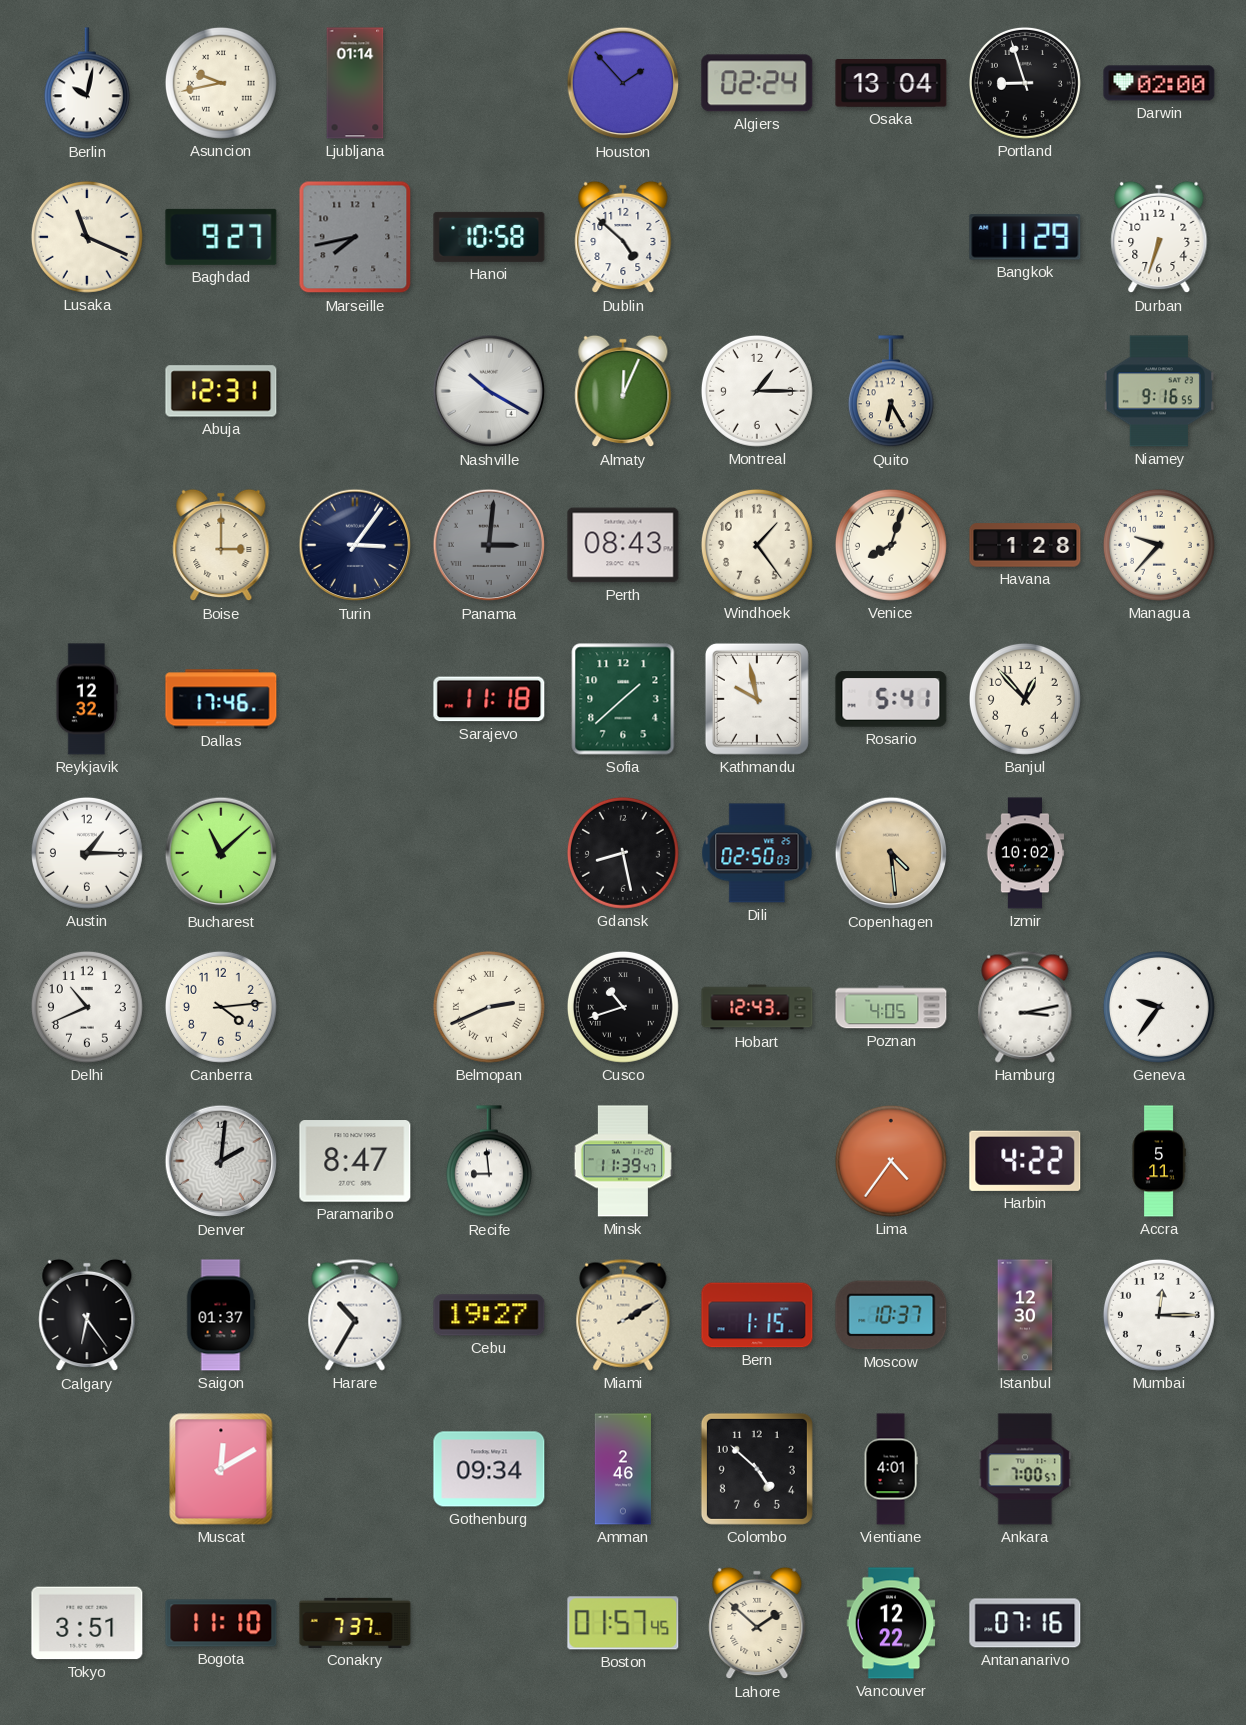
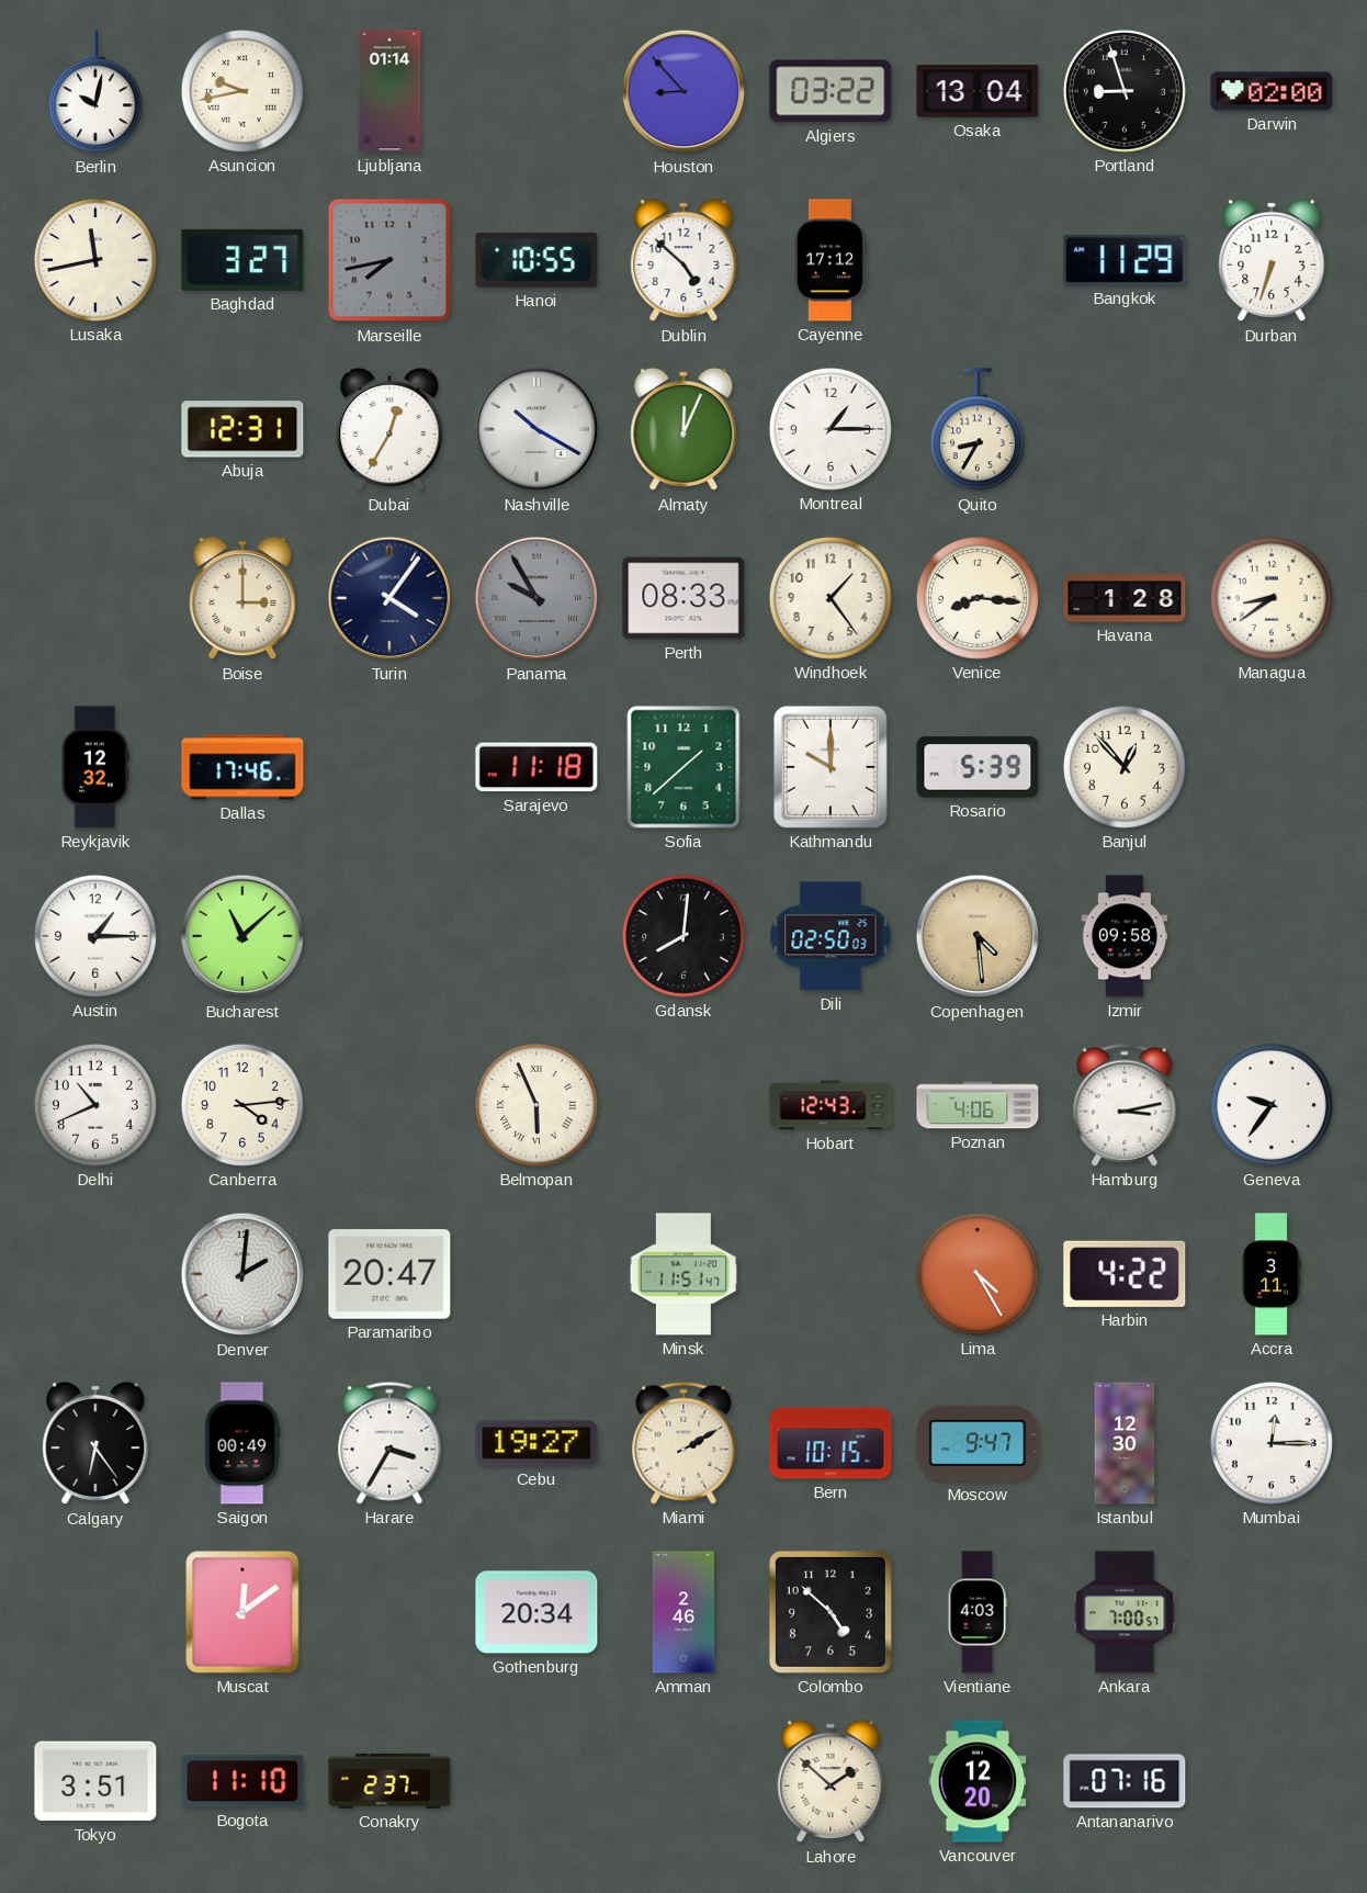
Houston: 1:53 -> 8:53 (683, 91)
Algiers: 02:24 -> 03:22 (831, 91)
Lusaka: 11:19 -> 11:43 (95, 260)
Baghdad: 9:27 -> 3:27 (242, 260)
Hanoi: 10:58 -> 10:55 (536, 260)
Cayenne: none -> 17:12 (831, 260)
Dubai: none -> 12:35 (389, 429)
Quito: 6:25 -> 8:35 (978, 430)
Niamey: 9:16 -> none (1159, 391)
Turin: 3:06 -> 4:06 (389, 598)
Panama: 3:01 -> 9:55 (536, 598)
Perth: 08:43 -> 08:33 (683, 598)
Venice: 8:03 -> 8:16 (978, 598)
Managua: 9:37 -> 8:39 (1272, 598)
Kathmandu: 9:58 -> 10:00 (831, 767)
Rosario: 5:41 -> 5:39 (978, 767)
Gdansk: 8:28 -> 8:01 (683, 936)
Izmir: 10:02 -> 09:58 (1125, 936)
Belmopan: 2:41 -> 5:56 (536, 1105)
Cusco: 10:42 -> none (623, 1007)
Poznan: 4:05 -> 4:06 (978, 1105)
Paramaribo: 8:47 -> 20:47 (389, 1274)
Recife: 8:59 -> none (489, 1162)
Minsk: 11:39 -> 11:51 (683, 1274)
Lima: 4:36 -> 4:25 (978, 1274)
Accra: 5:11 -> 3:11 (1272, 1274)
Saigon: 01:37 -> 00:49 (242, 1443)
Harare: 10:35 -> 3:35 (389, 1443)
Bern: 1:15 -> 10:15 (831, 1443)
Moscow: 10:37 -> 9:47 (978, 1443)
Muscat: 12:10 -> 12:09 (242, 1612)
Gothenburg: 09:34 -> 20:34 (536, 1612)
Vientiane: 4:01 -> 4:03 (978, 1612)
Conakry: 7:37 -> 2:37 (389, 1781)
Boston: 01:57 -> none (623, 1623)
Vancouver: 12:22 -> 12:20 (978, 1781)
